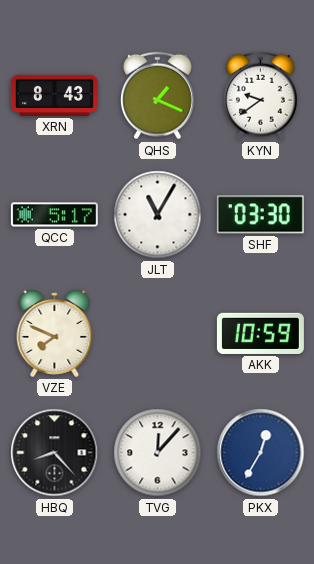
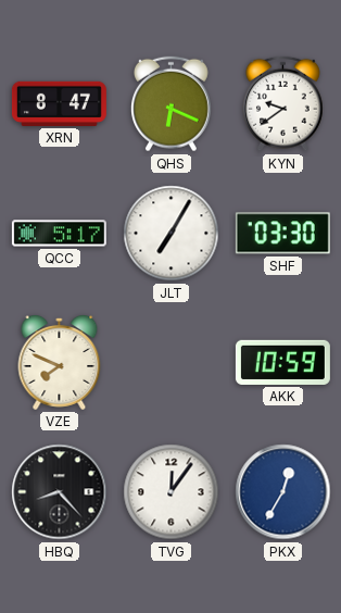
XRN: 8:43 -> 8:47 (59, 103)
QHS: 1:19 -> 6:19 (171, 104)
JLT: 11:05 -> 7:05 (172, 234)
TVG: 12:07 -> 12:06 (172, 492)
